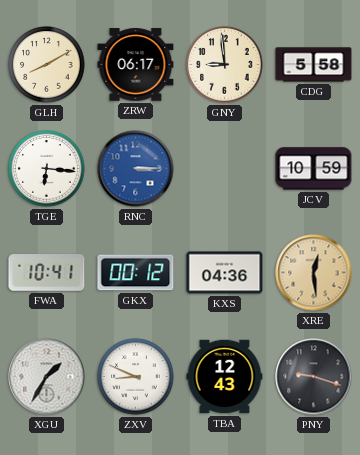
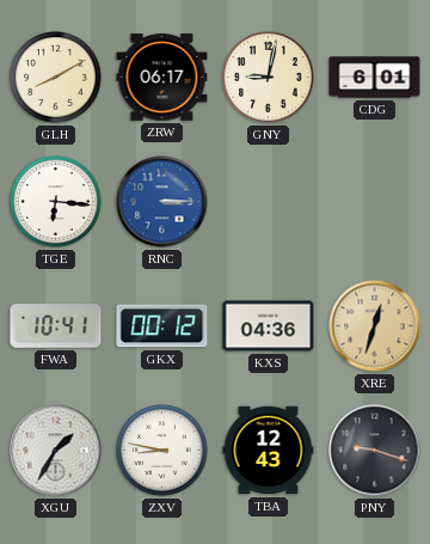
GNY: 8:59 -> 9:02 (269, 78)
CDG: 5:58 -> 6:01 (375, 78)
JCV: 10:59 -> none (314, 169)
XRE: 12:29 -> 12:33 (375, 326)
ZXV: 8:49 -> 8:47 (162, 451)
